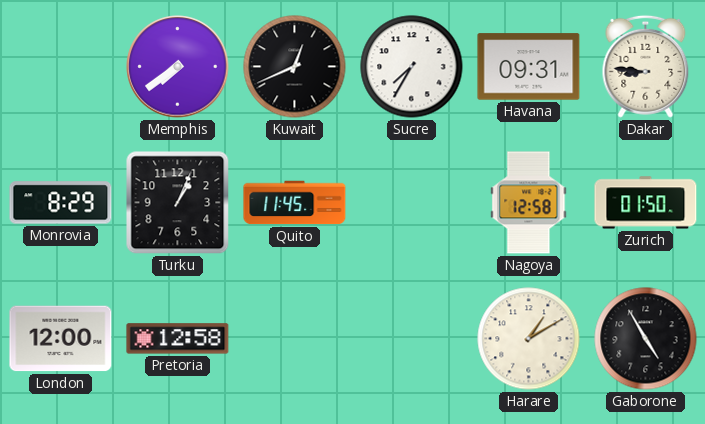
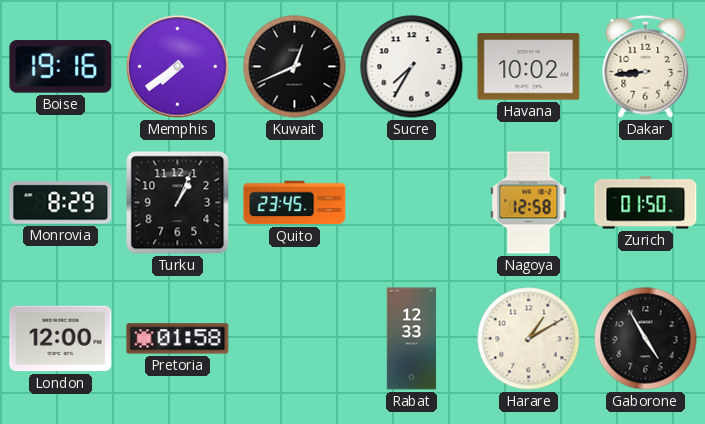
Boise: none -> 19:16 (61, 67)
Havana: 09:31 -> 10:02 (529, 67)
Dakar: 8:46 -> 8:44 (646, 66)
Quito: 11:45 -> 23:45 (295, 203)
Pretoria: 12:58 -> 01:58 (178, 339)
Rabat: none -> 12:33 (412, 339)
